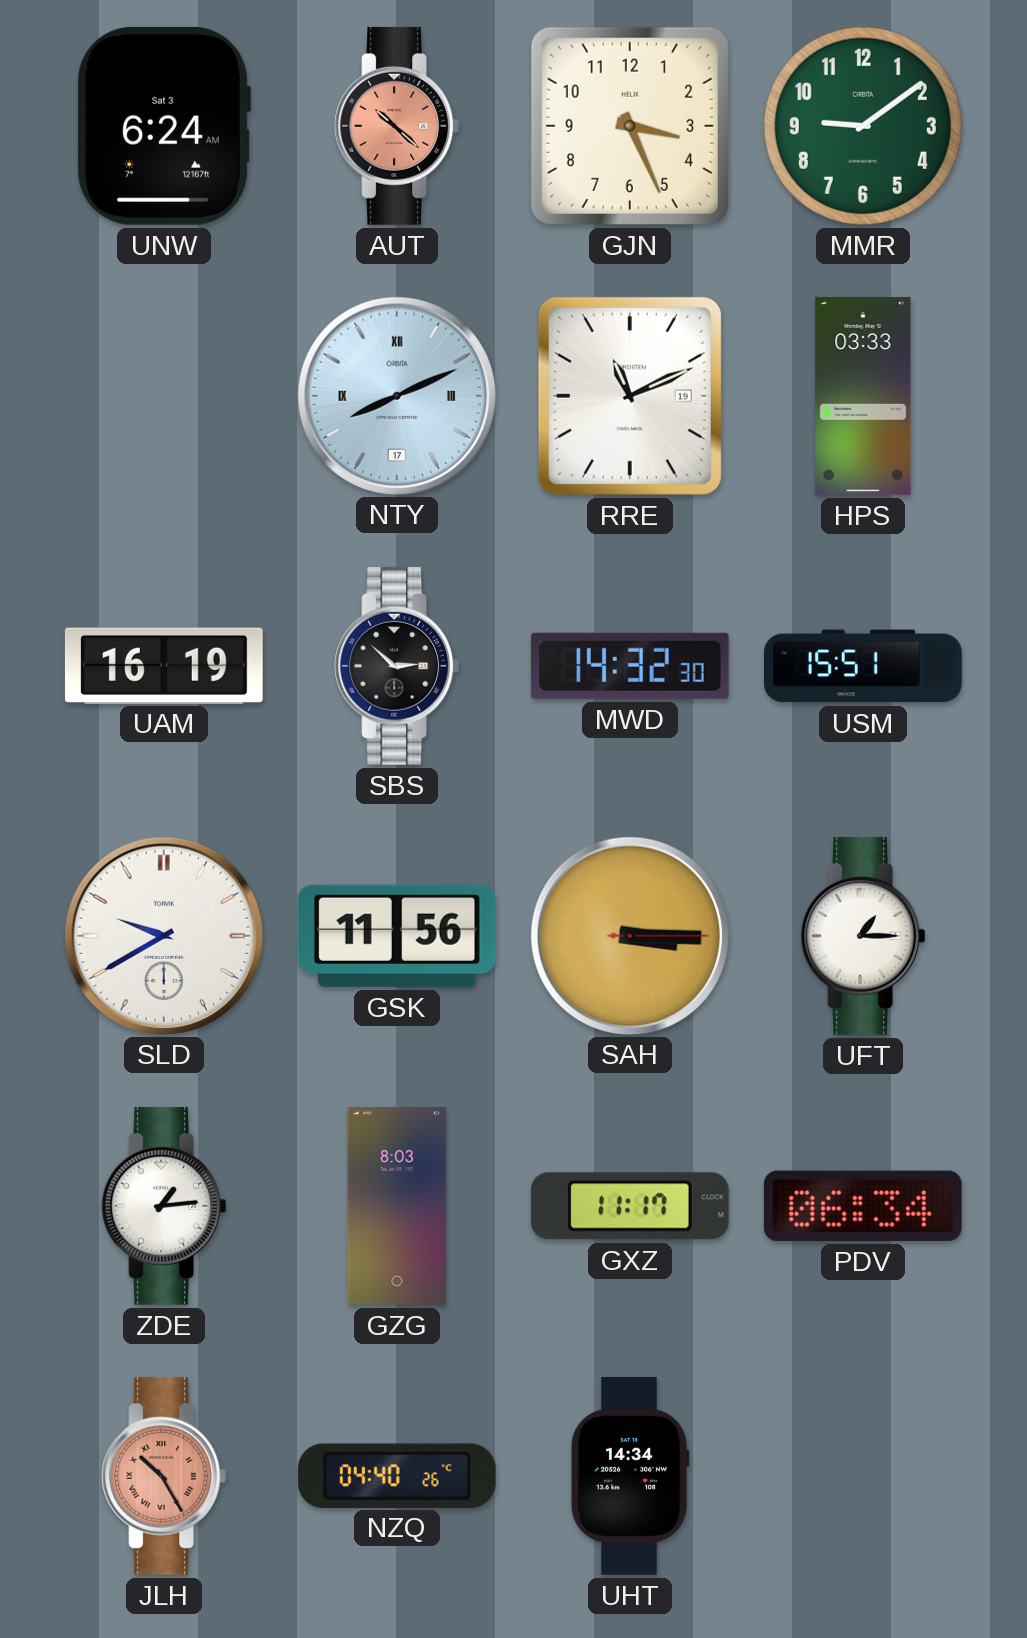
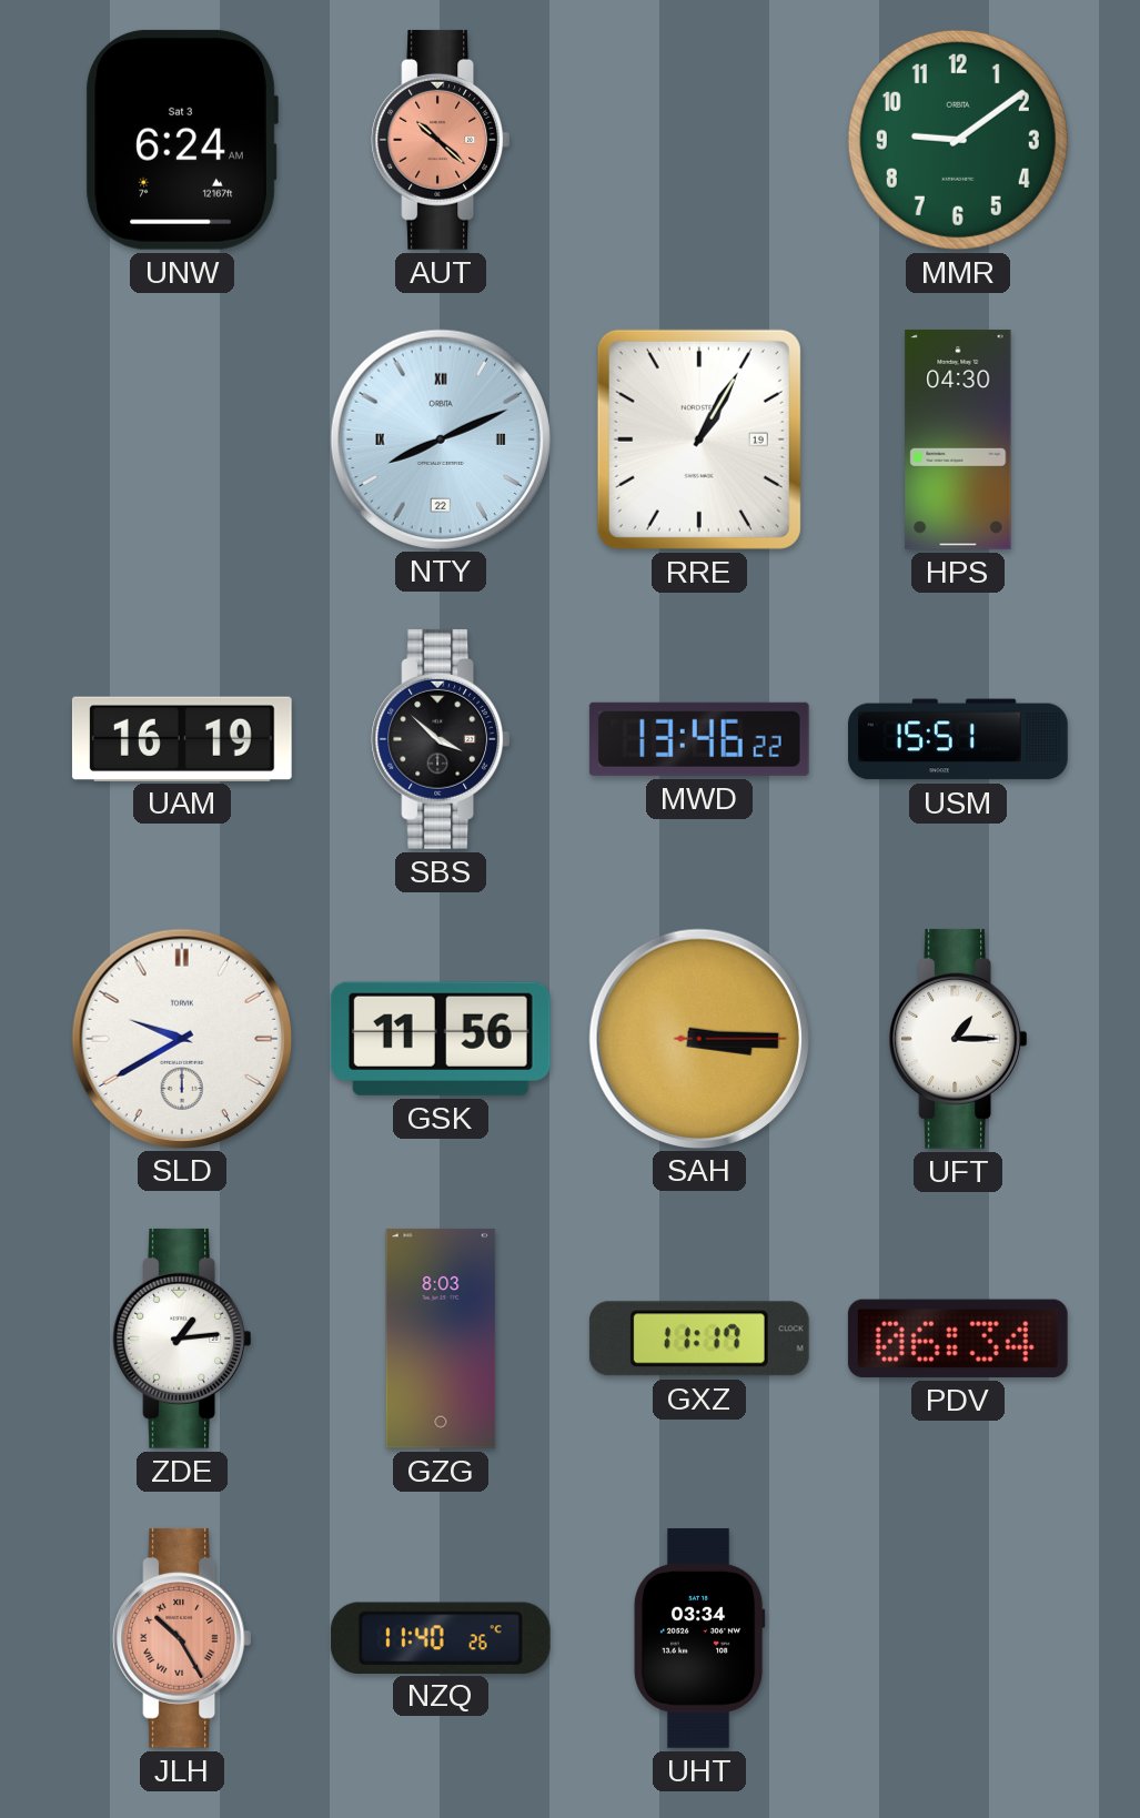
GJN: 3:26 -> none (630, 126)
NTY date: 17 -> 22 (440, 438)
RRE: 11:11 -> 1:05 (699, 440)
HPS: 03:33 -> 04:30 (958, 440)
SBS: 2:52 -> 3:52 (440, 739)
MWD: 14:32 -> 13:46 (699, 739)
NZQ: 04:40 -> 11:40 (441, 1637)
UHT: 14:34 -> 03:34 (699, 1638)
